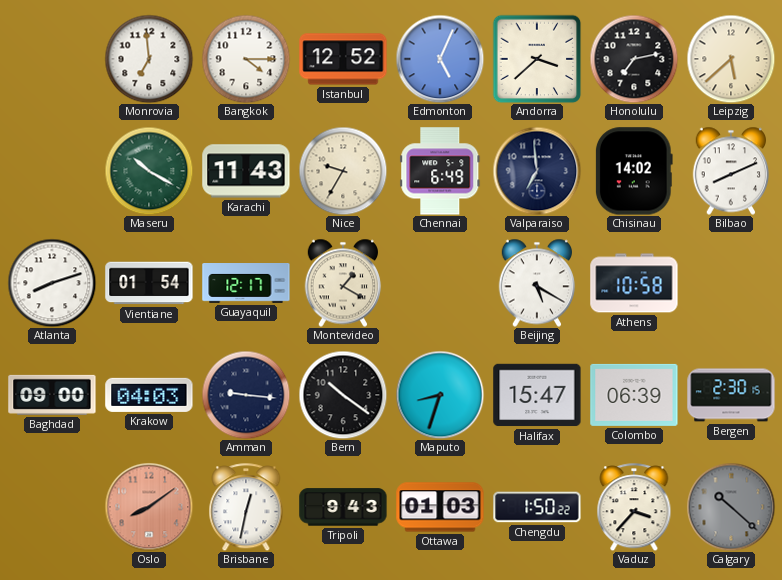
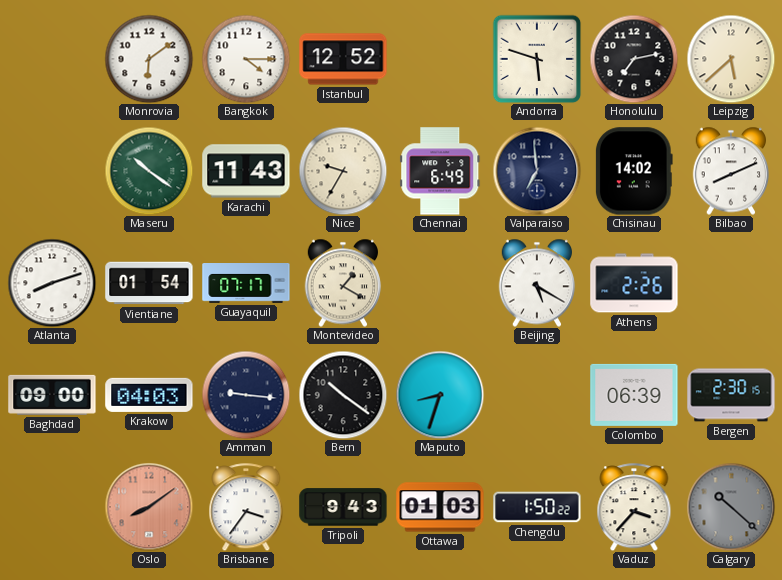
Monrovia: 6:59 -> 6:09 (149, 59)
Edmonton: 5:04 -> none (440, 59)
Andorra: 3:38 -> 5:48 (537, 59)
Maseru: 10:20 -> 10:21 (149, 171)
Guayaquil: 12:17 -> 07:17 (246, 284)
Athens: 10:58 -> 2:26 (634, 283)
Halifax: 15:47 -> none (537, 395)
Brisbane: 12:32 -> 3:36 (246, 507)
